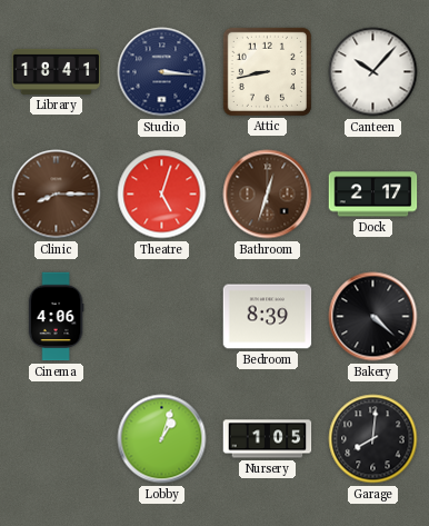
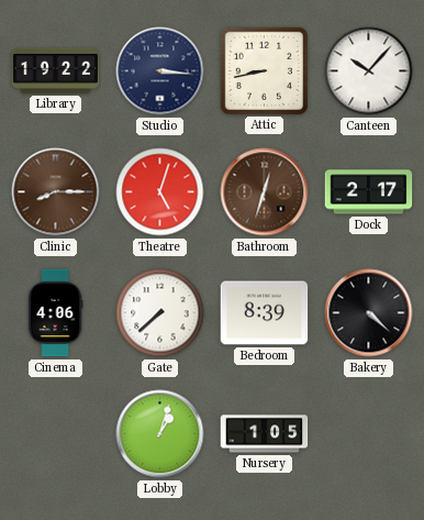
Library: 18:41 -> 19:22 (56, 70)
Gate: none -> 7:38 (160, 313)
Garage: 8:01 -> none (373, 439)
